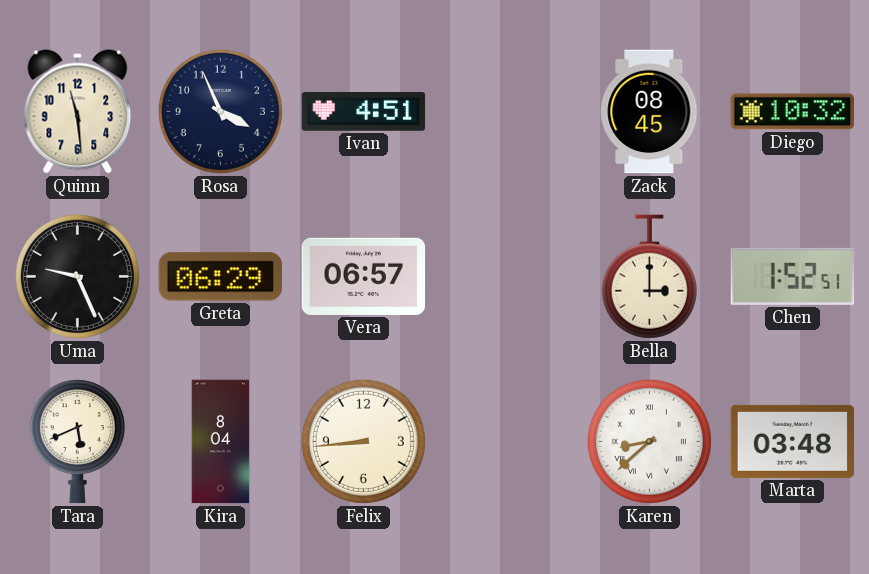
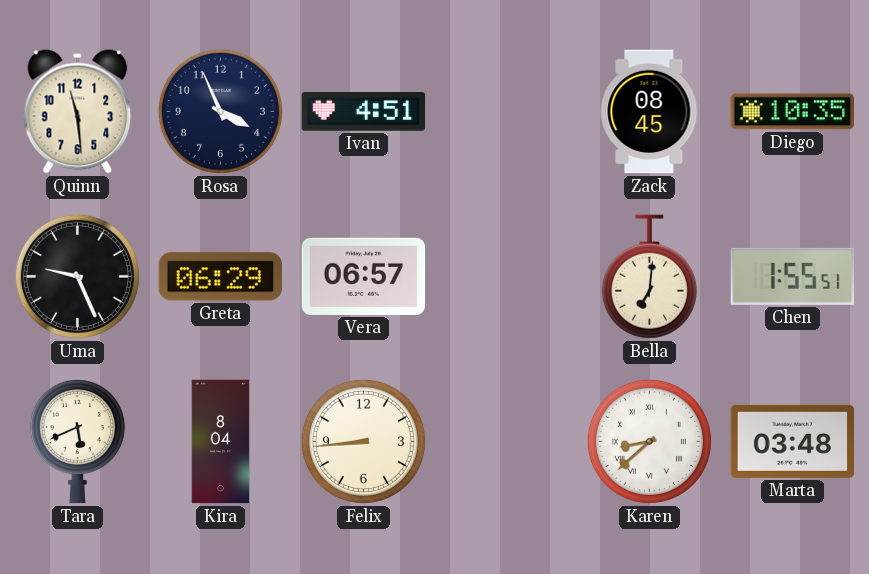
Diego: 10:32 -> 10:35 (793, 112)
Bella: 3:00 -> 7:01 (649, 277)
Chen: 1:52 -> 1:55 (793, 276)
